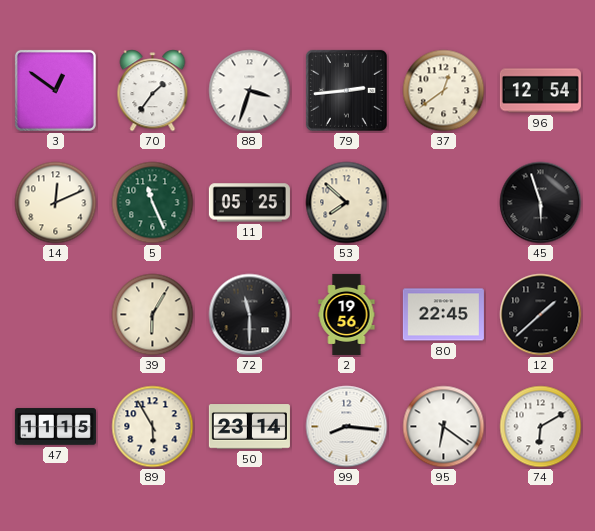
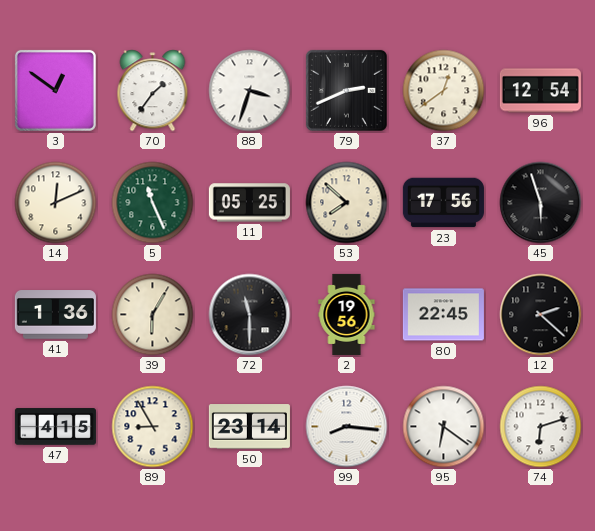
79: 2:44 -> 2:41 (346, 90)
23: none -> 17:56 (443, 203)
41: none -> 1:36 (55, 315)
12: 1:38 -> 2:22 (541, 315)
47: 11:15 -> 4:15 (55, 427)
89: 5:55 -> 8:55 (153, 427)
74: 6:10 -> 6:12 (541, 427)
